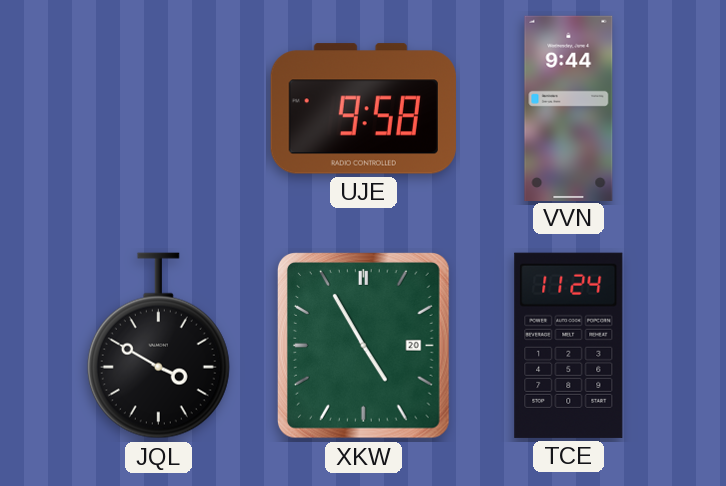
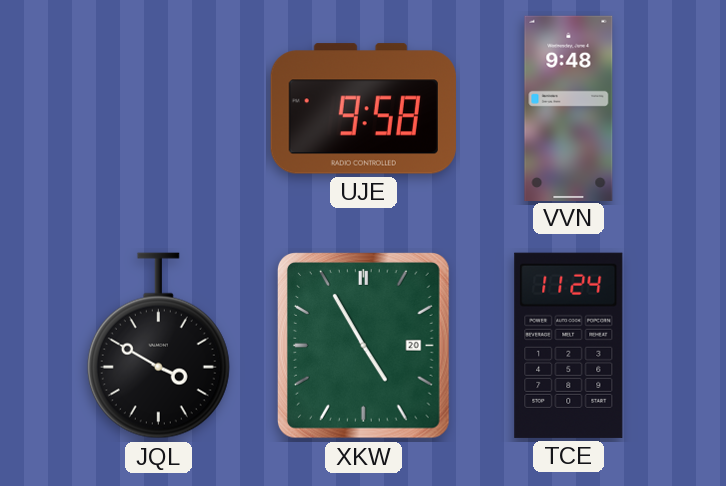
VVN: 9:44 -> 9:48 (569, 108)
